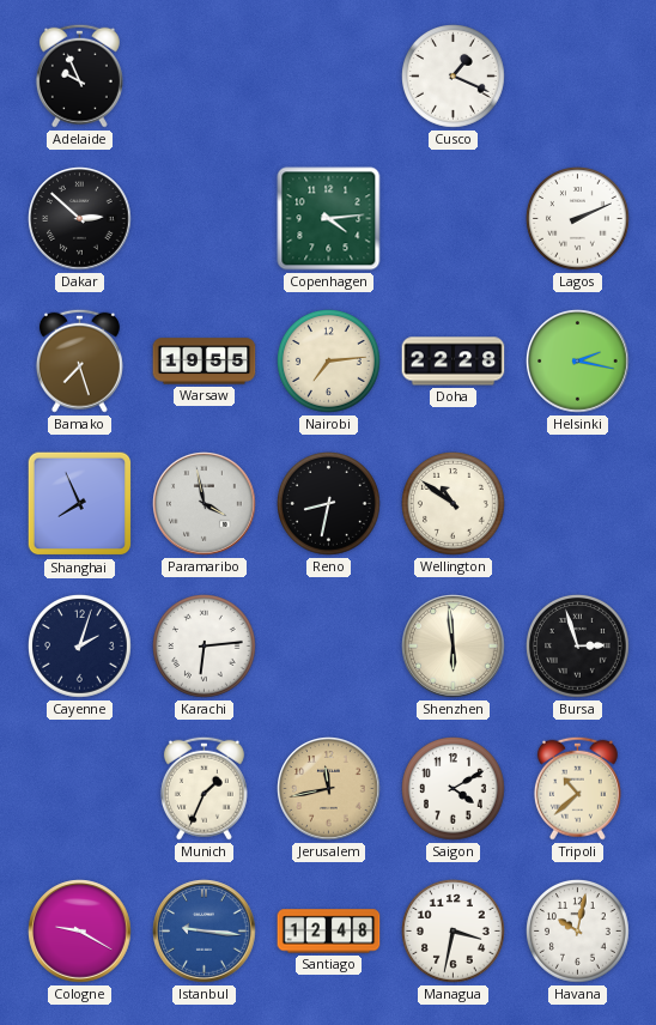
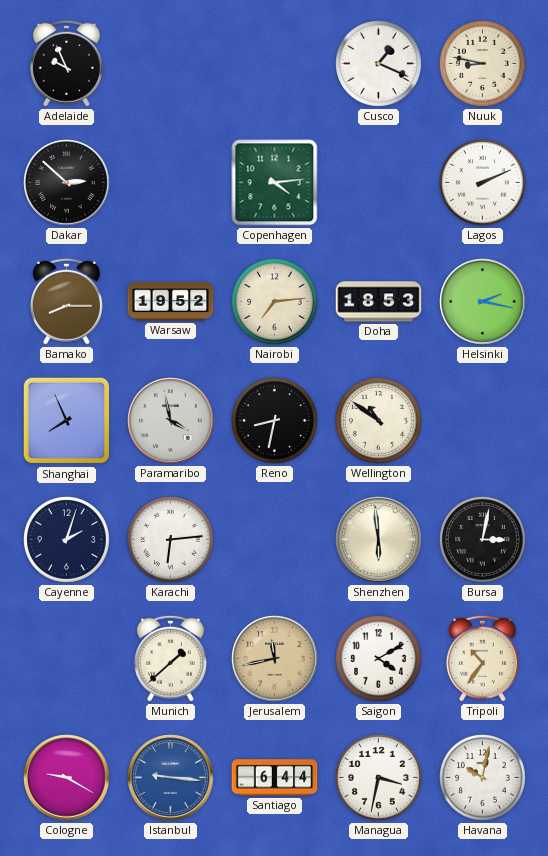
Nuuk: none -> 8:47 (483, 64)
Bamako: 7:27 -> 8:15 (66, 301)
Warsaw: 19:55 -> 19:52 (171, 302)
Doha: 22:28 -> 18:53 (379, 302)
Bursa: 2:57 -> 3:02 (483, 540)
Munich: 1:34 -> 1:38 (170, 658)
Tripoli: 10:38 -> 10:36 (482, 658)
Santiago: 12:48 -> 6:44 (275, 778)
